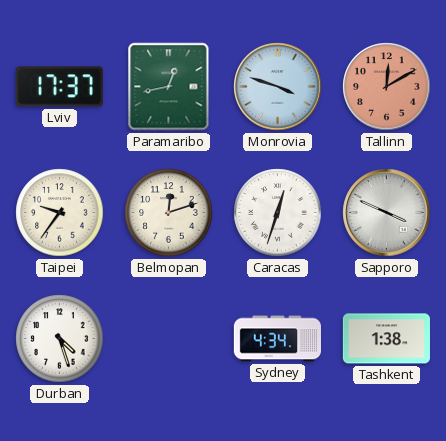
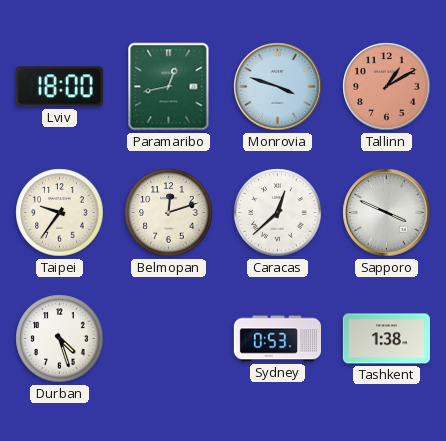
Lviv: 17:37 -> 18:00 (59, 87)
Tallinn: 12:10 -> 1:10 (387, 87)
Caracas: 12:33 -> 12:38 (278, 213)
Sydney: 4:34 -> 0:53 (277, 339)
